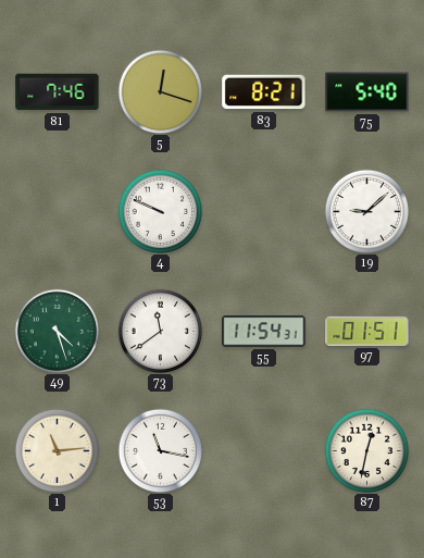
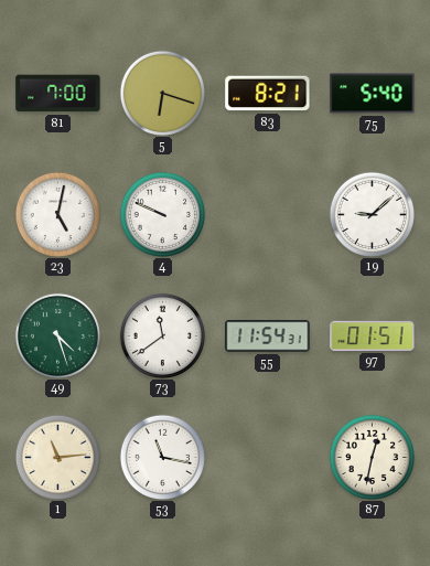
81: 7:46 -> 7:00 (58, 94)
5: 12:18 -> 6:18 (162, 93)
23: none -> 5:02 (57, 214)
